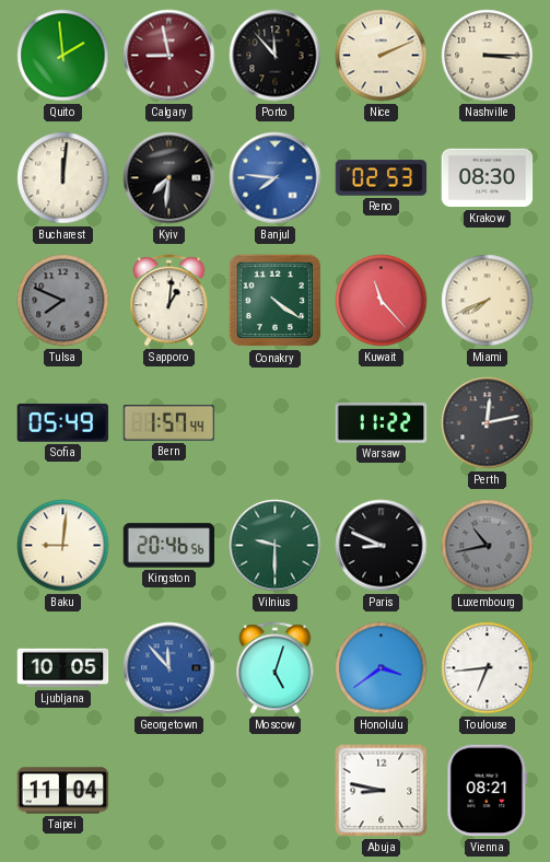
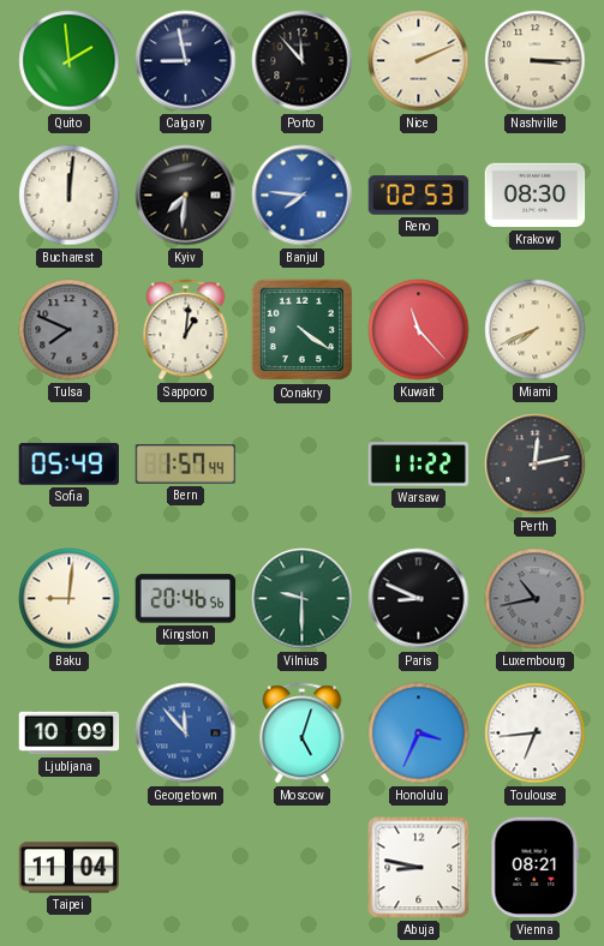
Calgary dial: burgundy -> navy (186, 61)
Ljubljana: 10:05 -> 10:09 (70, 734)
Honolulu: 3:39 -> 3:34 (419, 734)
